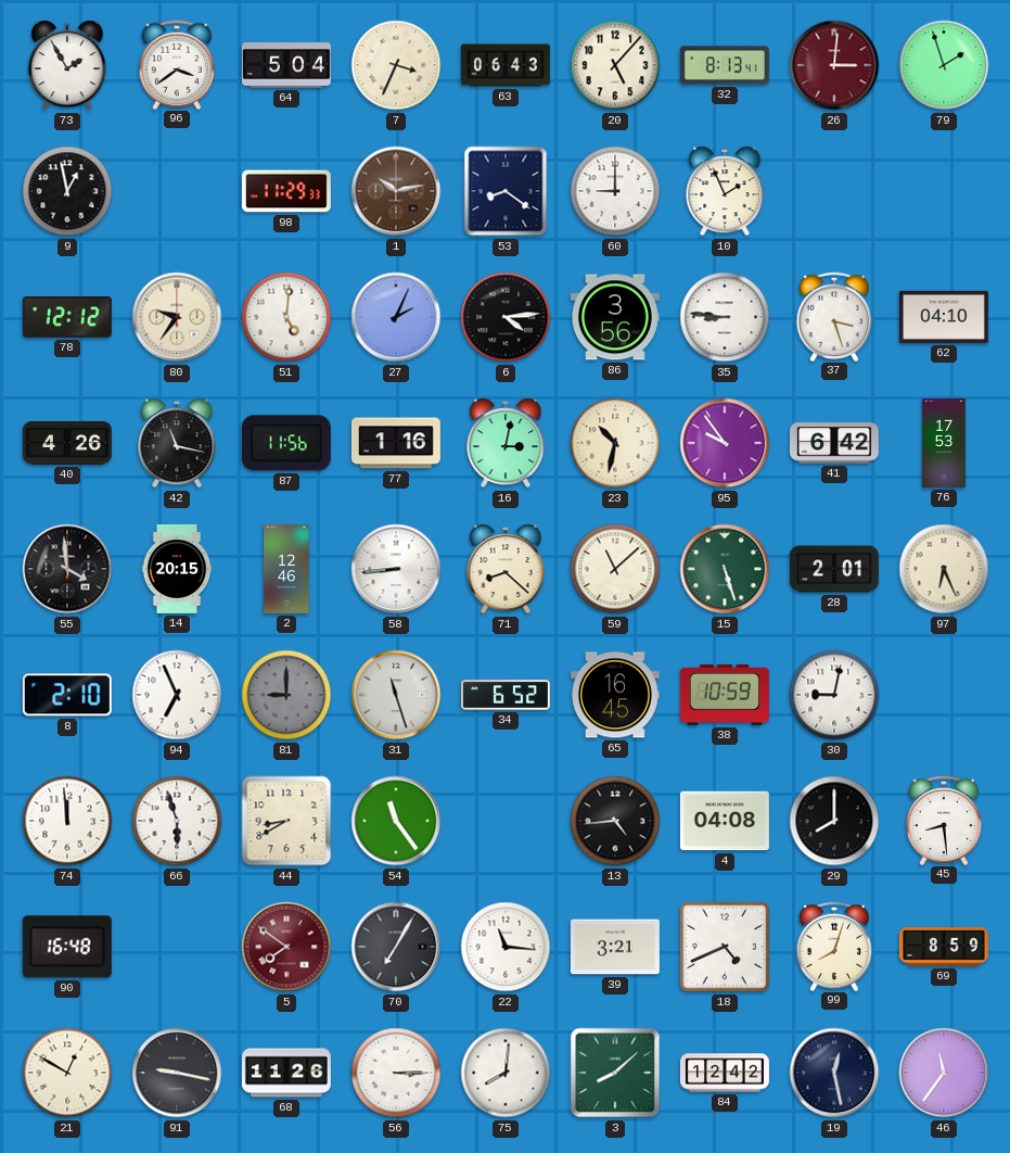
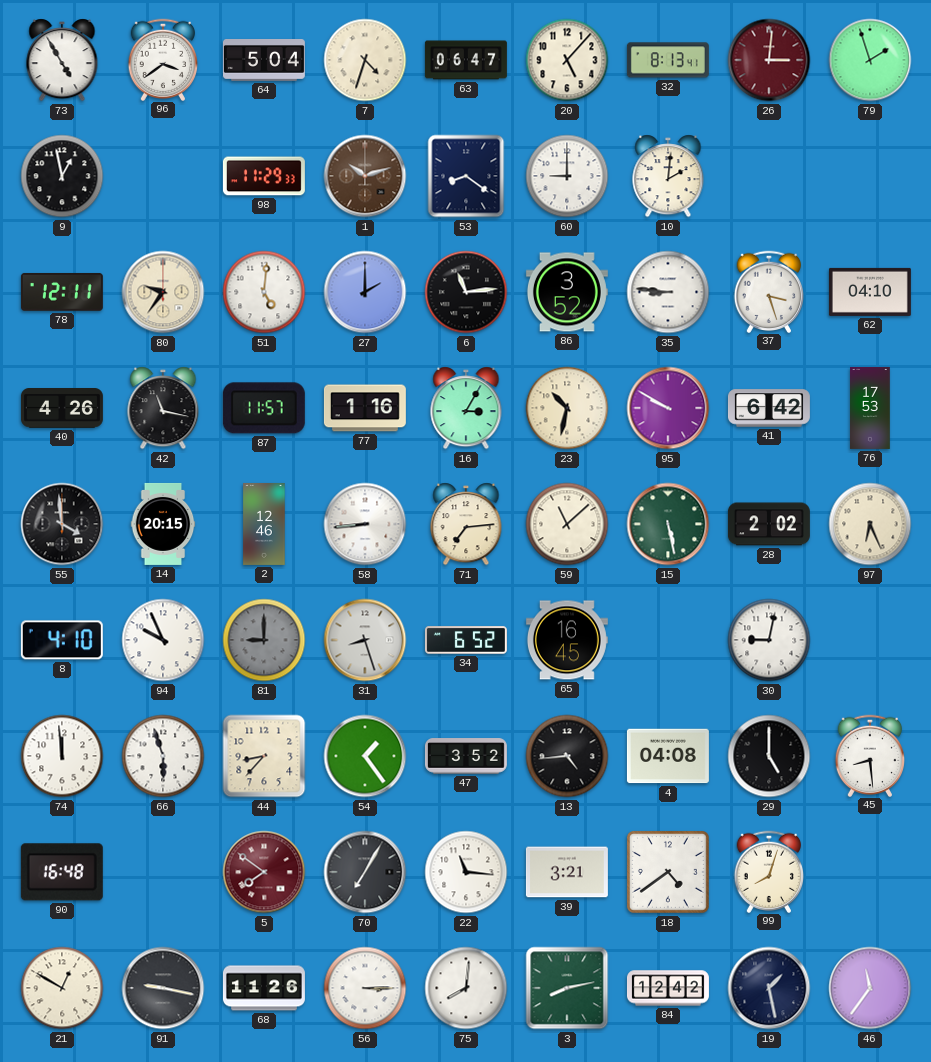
73: 1:55 -> 4:55 (62, 60)
7: 3:34 -> 4:33 (365, 60)
63: 06:43 -> 06:47 (466, 60)
1: 10:13 -> 10:12 (365, 176)
10: 1:56 -> 2:01 (668, 176)
78: 12:12 -> 12:11 (62, 292)
27: 2:04 -> 2:00 (365, 292)
6: 4:14 -> 11:14 (466, 292)
86: 3:56 -> 3:52 (567, 292)
87: 11:56 -> 11:57 (264, 408)
16: 3:02 -> 3:05 (466, 408)
95: 9:54 -> 9:50 (668, 408)
71: 8:22 -> 7:14 (466, 524)
15: 5:27 -> 5:28 (668, 524)
28: 2:01 -> 2:02 (769, 524)
8: 2:10 -> 4:10 (62, 640)
94: 6:56 -> 9:56 (163, 640)
31: 11:27 -> 8:27 (365, 640)
38: 10:59 -> none (725, 695)
44: 8:40 -> 8:37 (264, 756)
54: 11:24 -> 1:24 (365, 756)
47: none -> 3:52 (466, 756)
29: 8:00 -> 5:00 (769, 756)
18: 4:41 -> 4:39 (668, 872)
69: 8:59 -> none (944, 947)
3: 8:08 -> 8:13 (567, 988)
19: 12:28 -> 1:28 (769, 988)
